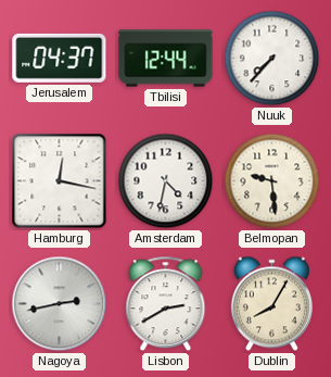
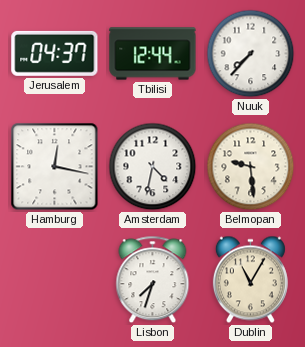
Nagoya: 2:43 -> none (60, 304)
Lisbon: 2:40 -> 7:33 (153, 280)
Dublin: 8:05 -> 11:05 (250, 280)
